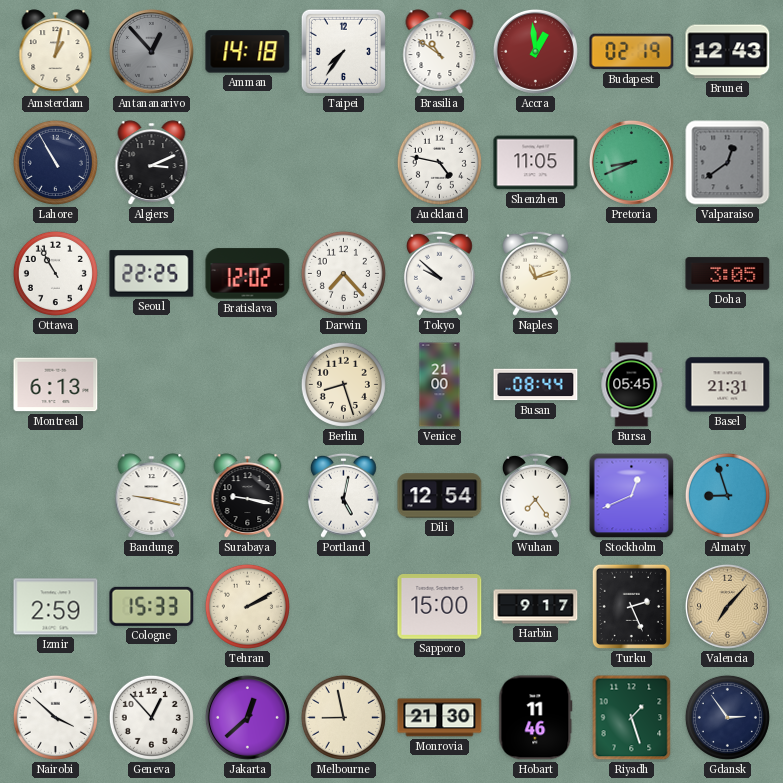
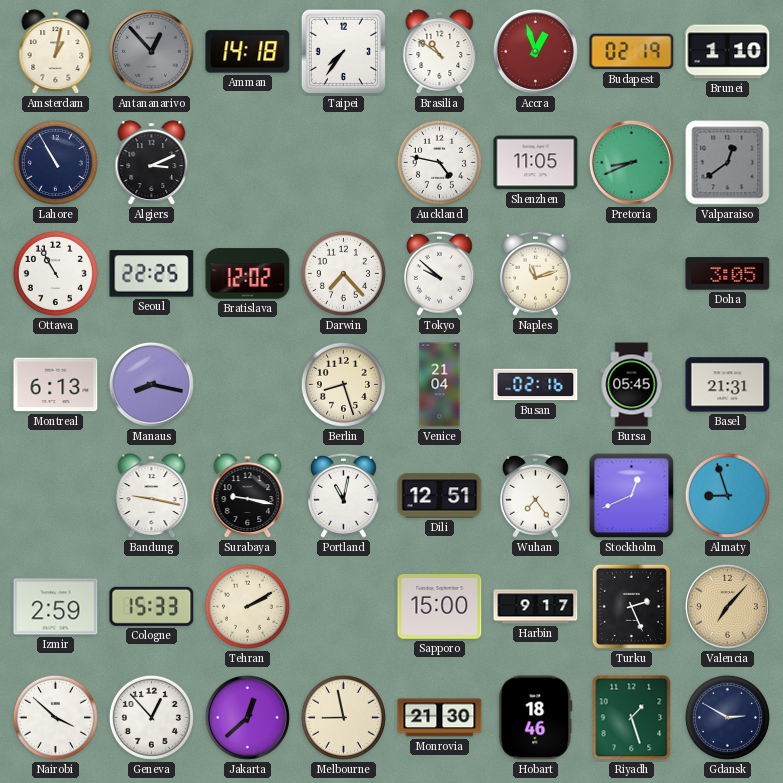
Accra: 12:59 -> 12:57 (535, 51)
Brunei: 12:43 -> 1:10 (728, 52)
Manaus: none -> 8:17 (151, 384)
Venice: 21:00 -> 21:04 (440, 385)
Busan: 08:44 -> 02:16 (536, 385)
Portland: 5:02 -> 11:02 (343, 495)
Dili: 12:54 -> 12:51 (440, 496)
Hobart: 11:46 -> 18:46 (536, 718)
Gdansk: 2:54 -> 2:50 (727, 717)
